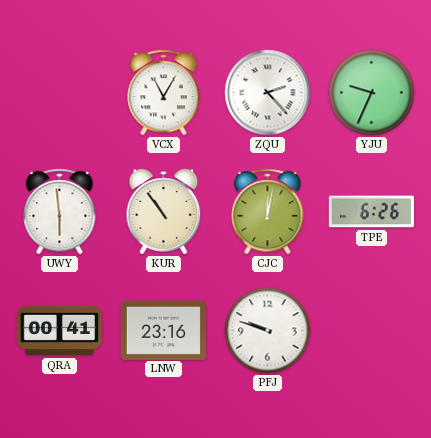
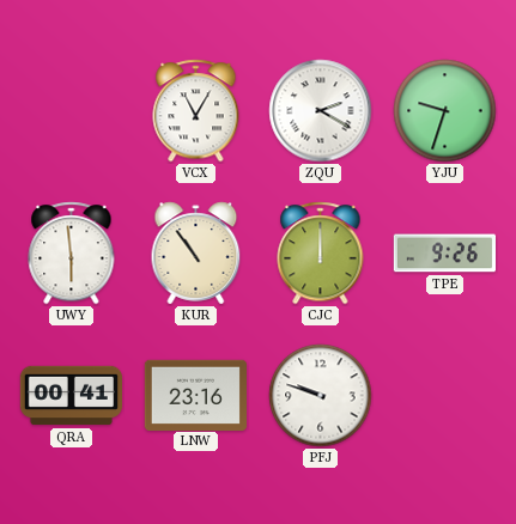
ZQU: 2:23 -> 2:20 (321, 111)
YJU: 9:34 -> 9:33 (445, 111)
CJC: 12:02 -> 12:00 (321, 254)
TPE: 6:26 -> 9:26 (444, 254)
